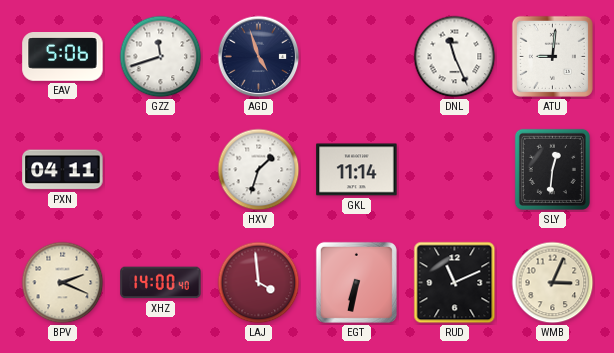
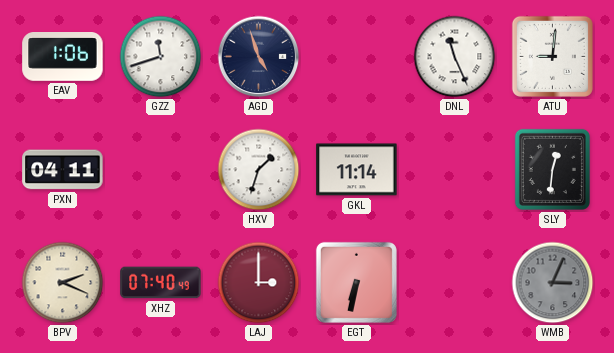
EAV: 5:06 -> 1:06 (63, 57)
XHZ: 14:00 -> 07:40 (161, 283)
LAJ: 3:59 -> 3:00 (259, 283)
RUD: 11:11 -> none (455, 283)
WMB dial: cream -> grey (553, 283)
